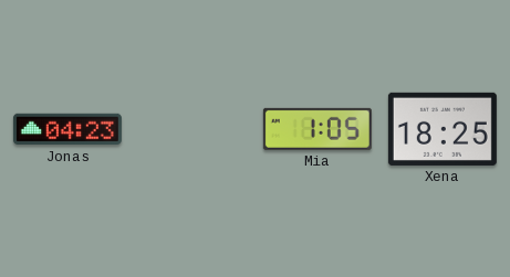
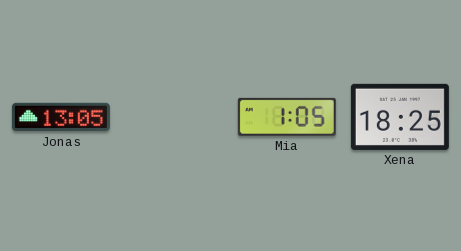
Jonas: 04:23 -> 13:05 (61, 117)
